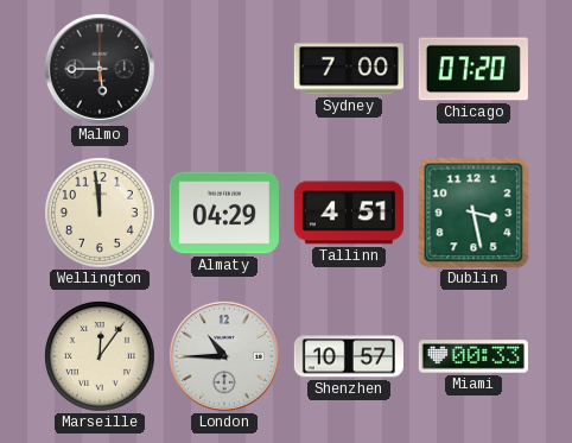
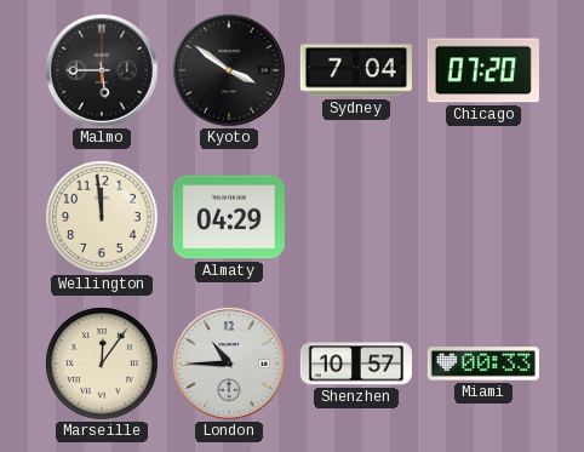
Kyoto: none -> 3:51 (229, 70)
Sydney: 7:00 -> 7:04 (356, 70)
Tallinn: 4:51 -> none (349, 213)
Dublin: 3:28 -> none (474, 213)
